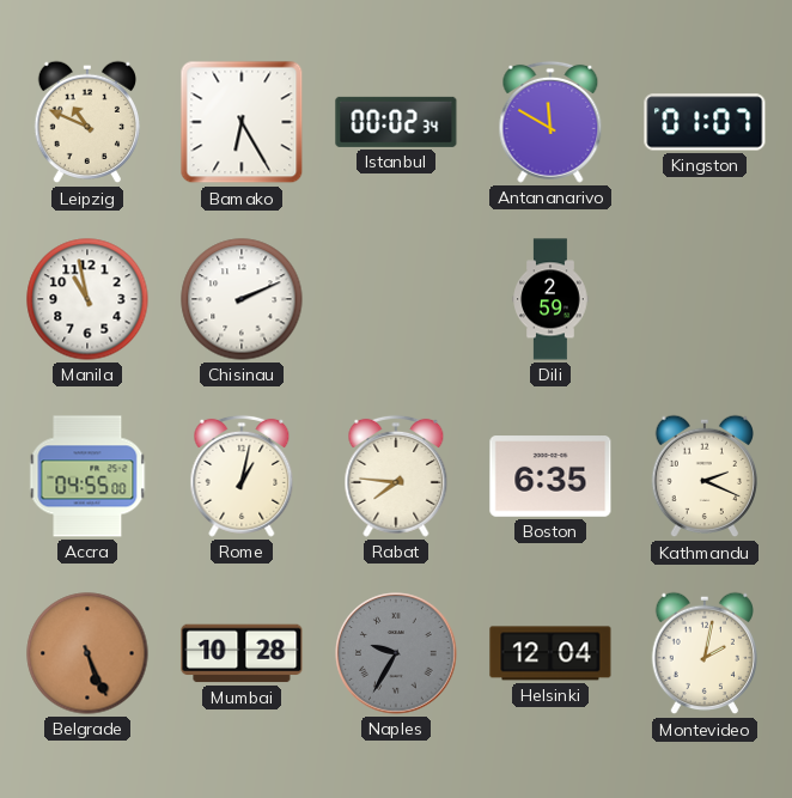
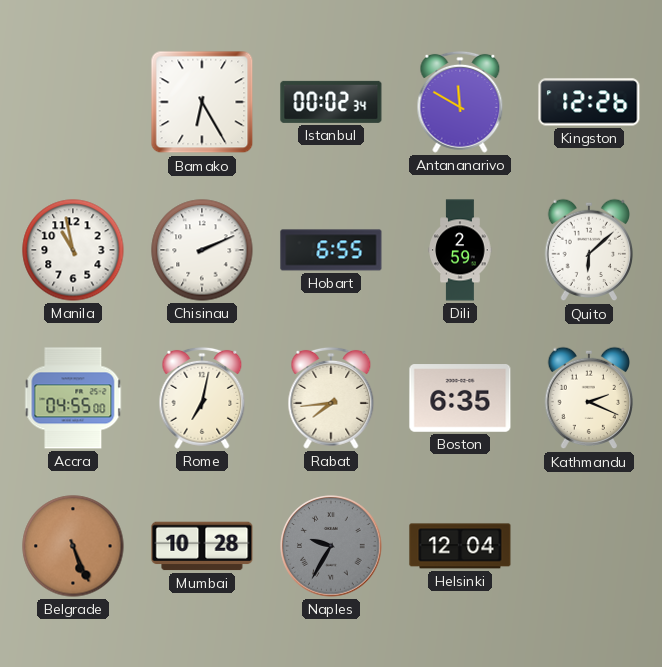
Leipzig: 10:49 -> none (86, 122)
Kingston: 01:07 -> 12:26 (589, 102)
Hobart: none -> 6:55 (331, 250)
Quito: none -> 6:08 (588, 250)
Rome: 1:02 -> 7:02 (202, 398)
Rabat: 7:46 -> 7:44 (331, 398)
Montevideo: 2:02 -> none (703, 653)
